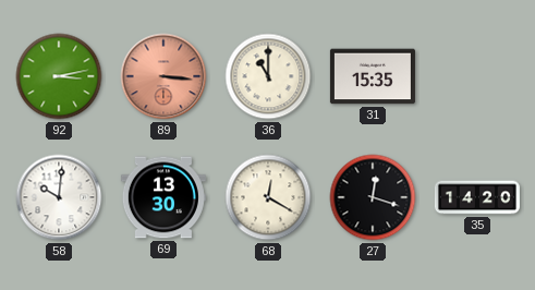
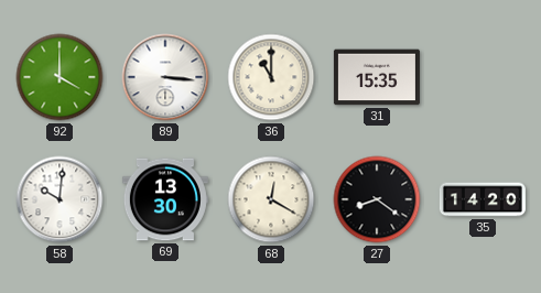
92: 3:13 -> 4:00 (59, 77)
89 dial: salmon -> white (165, 77)
27: 12:18 -> 8:21 (377, 199)
